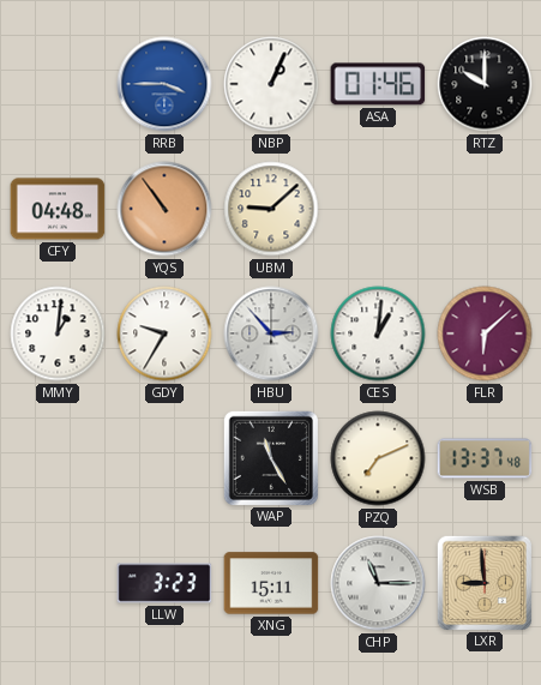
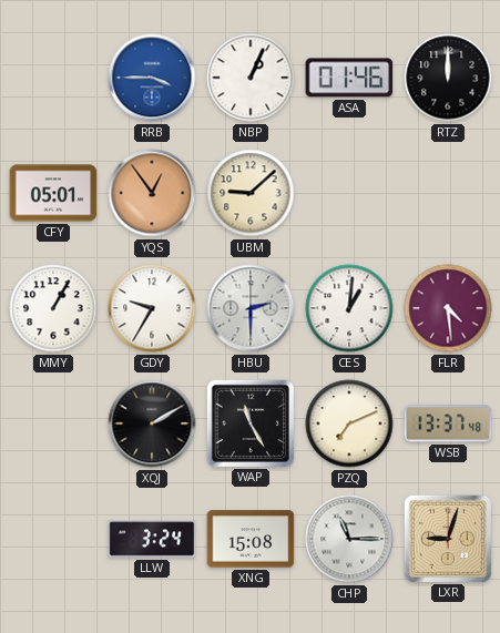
RTZ: 10:00 -> 12:00 (448, 78)
CFY: 04:48 -> 05:01 (53, 193)
YQS: 10:54 -> 12:54 (152, 193)
MMY: 1:01 -> 1:05 (53, 308)
HBU: 2:53 -> 2:30 (251, 308)
FLR: 6:08 -> 4:29 (448, 308)
XQJ: none -> 2:10 (152, 423)
LLW: 3:23 -> 3:24 (152, 539)
XNG: 15:11 -> 15:08 (251, 539)
LXR: 8:59 -> 9:03 (447, 538)
